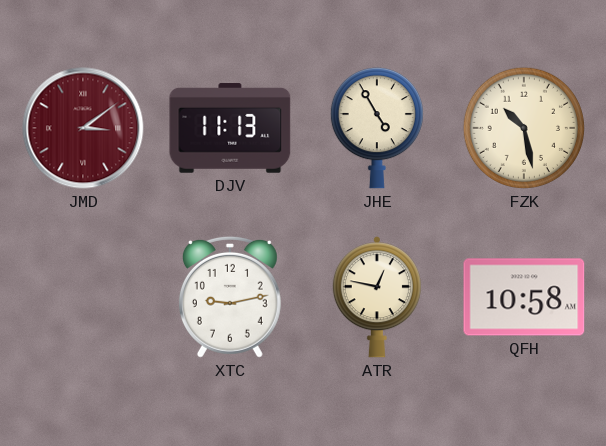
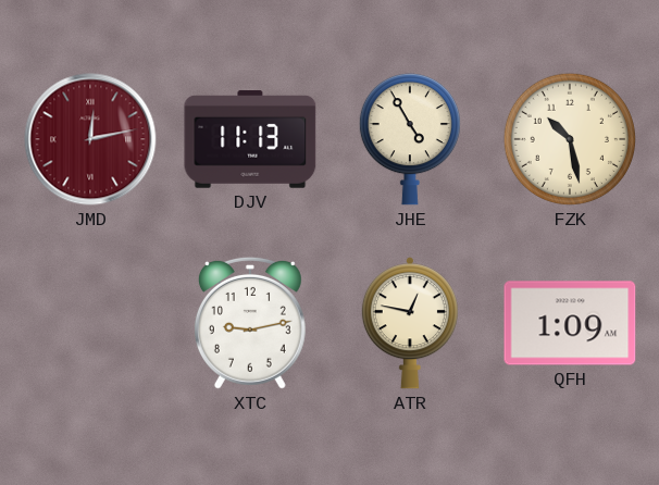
JMD: 3:09 -> 12:13 (90, 139)
QFH: 10:58 -> 1:09 (570, 323)
